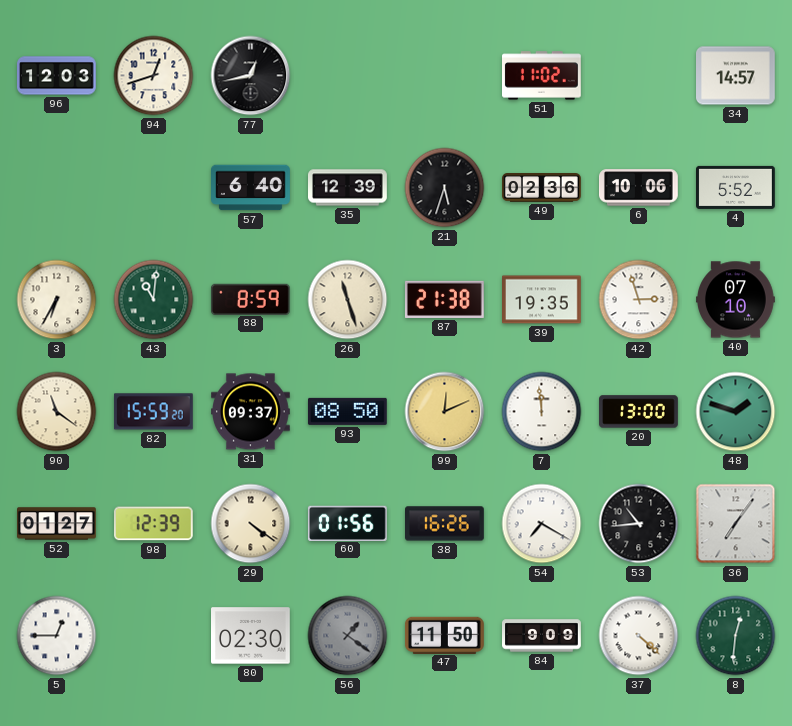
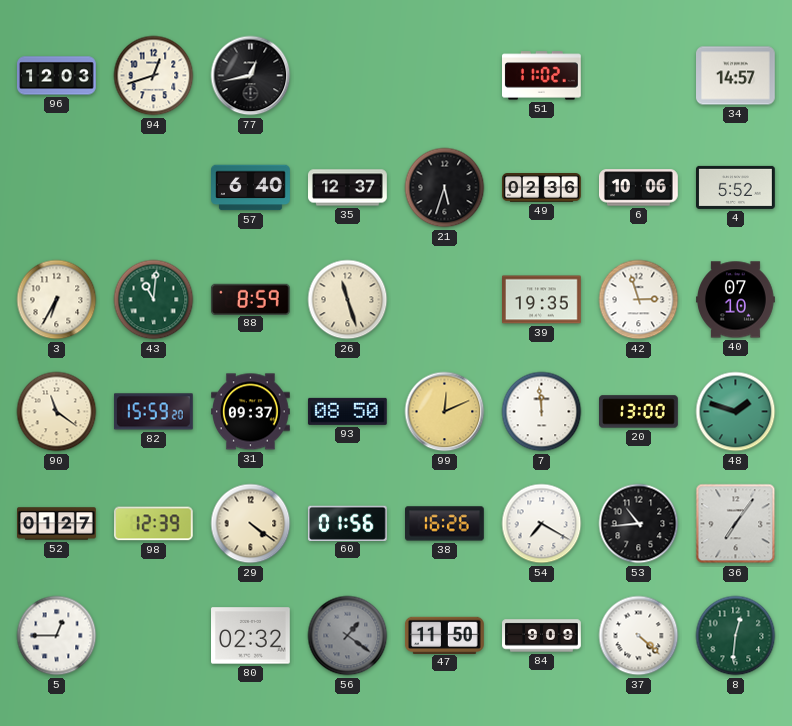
35: 12:39 -> 12:37 (348, 188)
87: 21:38 -> none (444, 299)
80: 02:30 -> 02:32 (251, 636)
